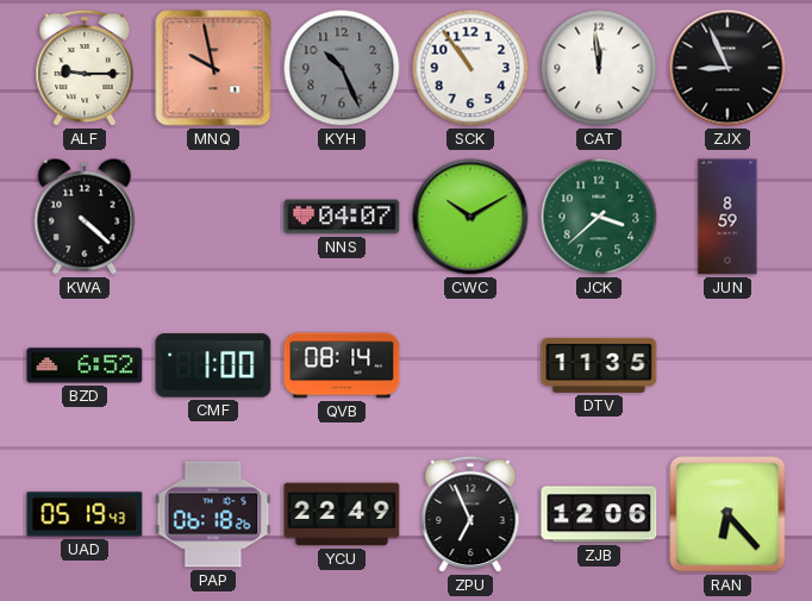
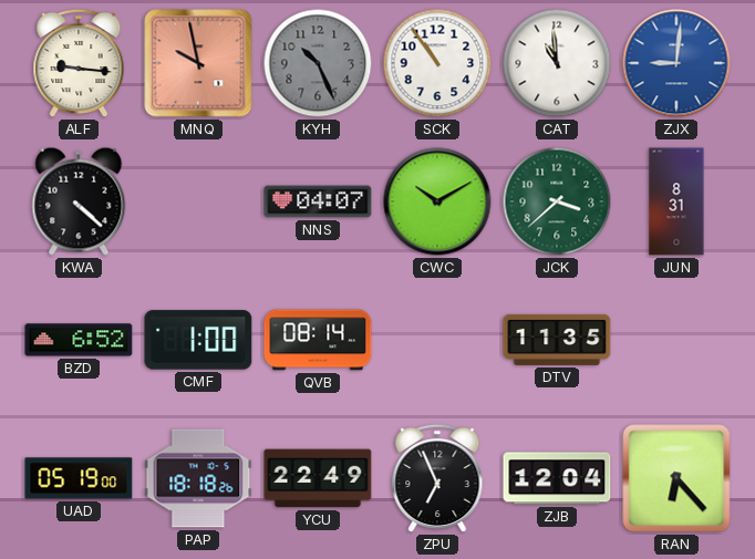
ALF: 9:15 -> 9:16 (79, 63)
CAT: 11:59 -> 10:59 (557, 63)
ZJX: 8:56 -> 9:01 (676, 63)
ZJX dial: black -> blue (676, 63)
JUN: 8:59 -> 8:31 (676, 201)
UAD: 05:19:43 -> 05:19:00 (79, 478)
PAP: 06:18 -> 18:18 (198, 478)
ZJB: 12:06 -> 12:04 (557, 478)
